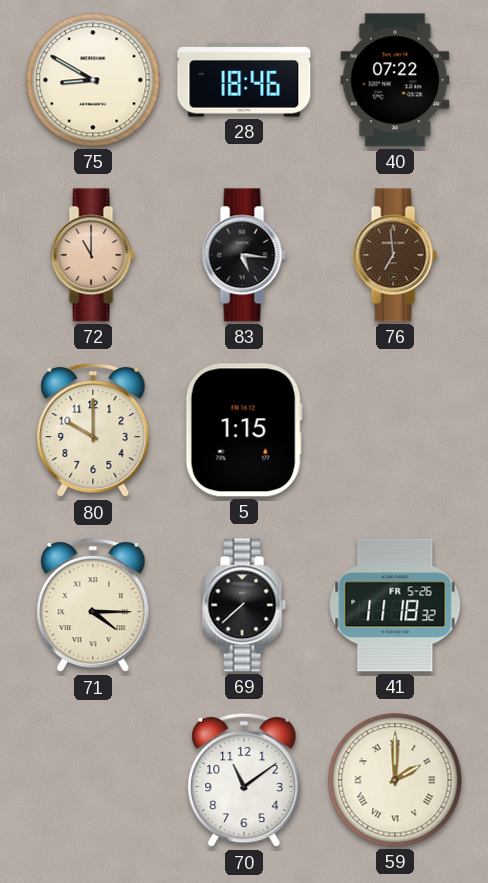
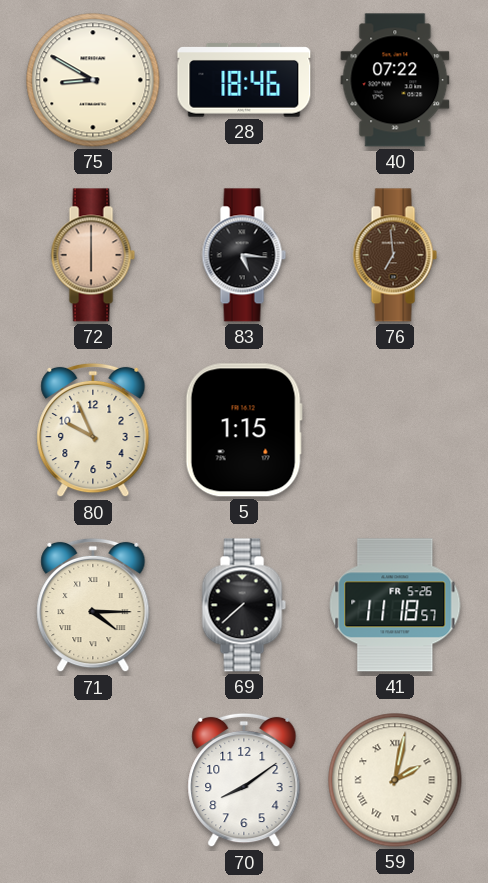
72: 11:00 -> 6:00 (93, 255)
80: 10:00 -> 9:56 (93, 430)
41: 11:18:32 -> 11:18:57 (395, 605)
70: 11:09 -> 8:09 (244, 780)
59: 2:00 -> 2:02 (395, 780)
